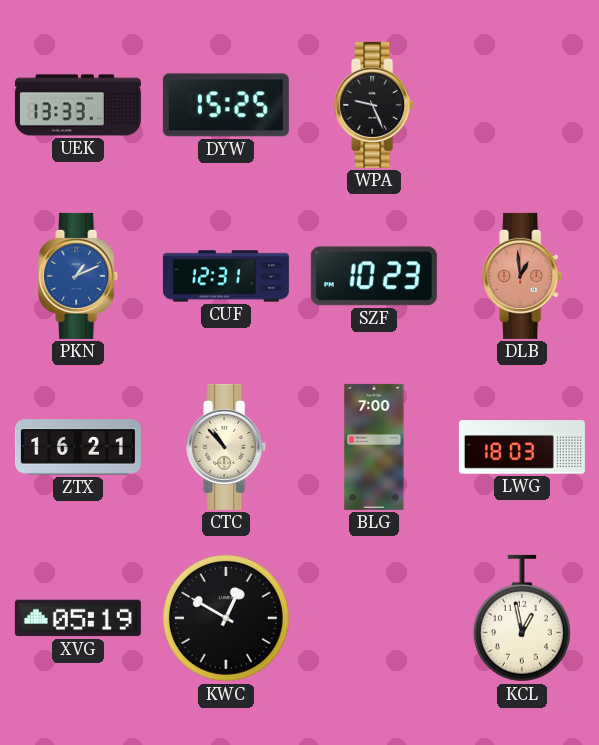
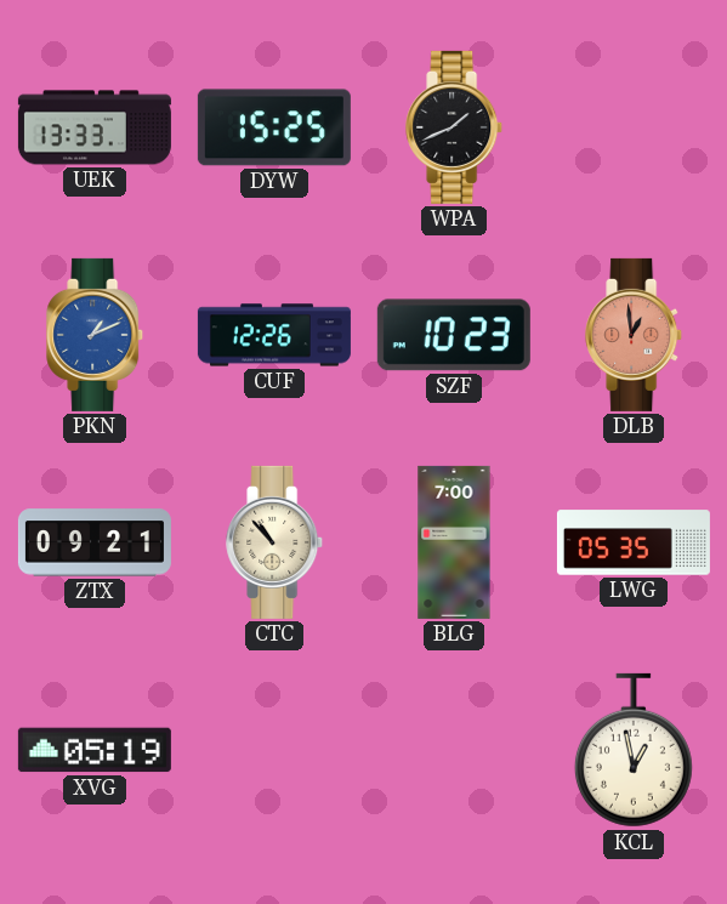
WPA: 9:26 -> 1:41 (455, 127)
CUF: 12:31 -> 12:26 (274, 335)
ZTX: 16:21 -> 09:21 (95, 542)
LWG: 18:03 -> 05:35 (634, 542)
KWC: 12:50 -> none (226, 618)
